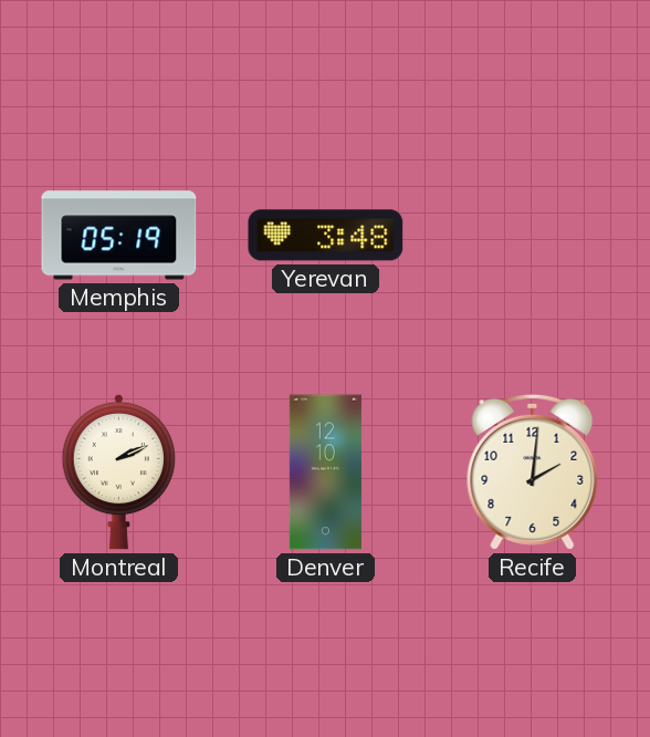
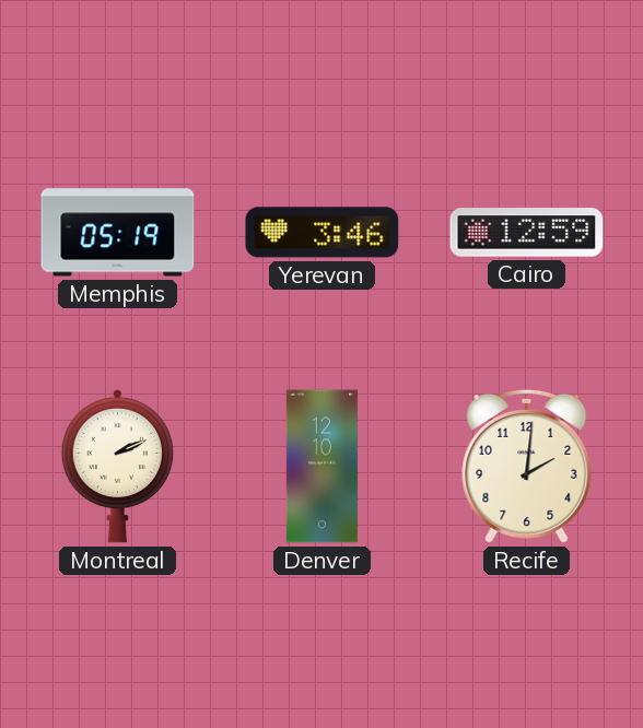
Yerevan: 3:48 -> 3:46 (323, 233)
Cairo: none -> 12:59 (527, 233)
